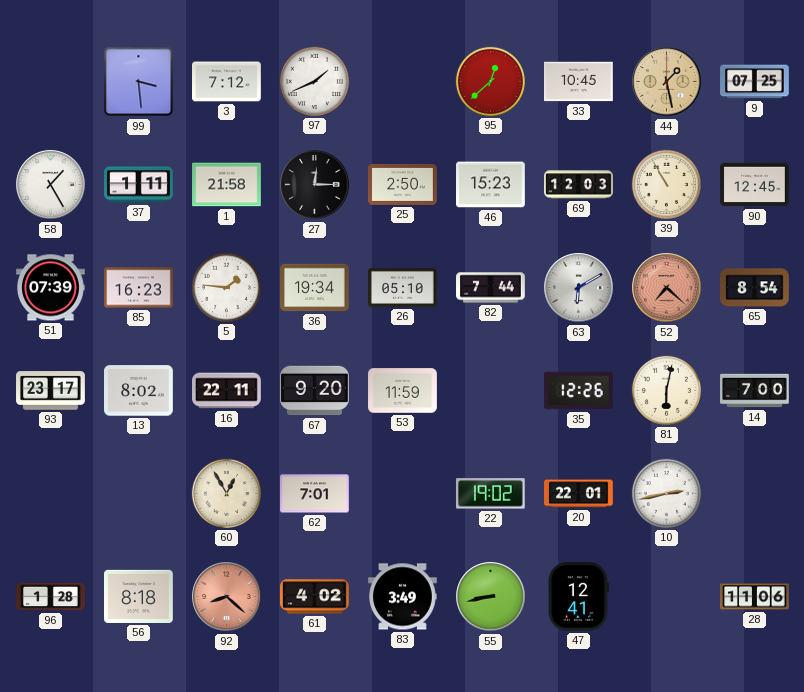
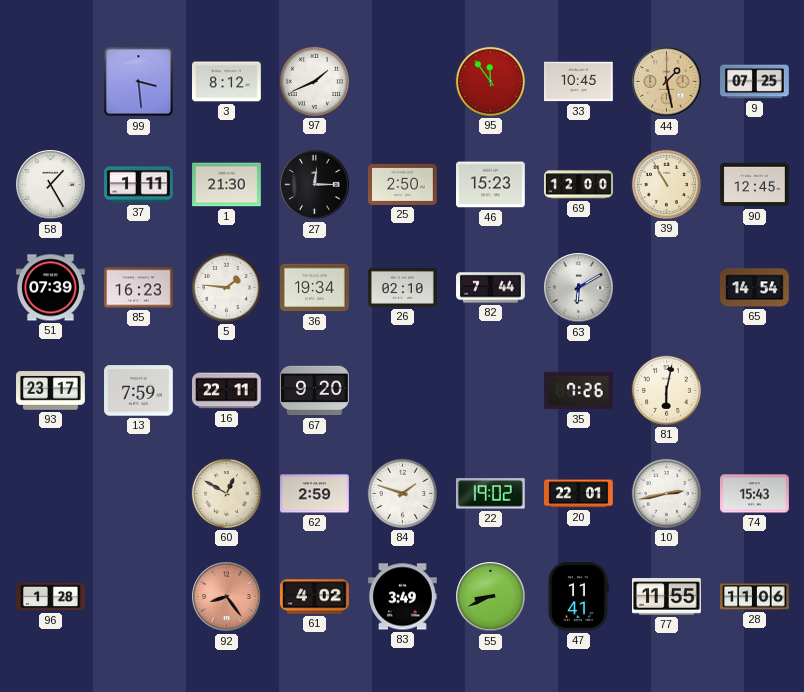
3: 7:12 -> 8:12 (227, 82)
95: 12:38 -> 11:54 (490, 81)
1: 21:58 -> 21:30 (227, 185)
69: 12:03 -> 12:00 (579, 185)
26: 05:10 -> 02:10 (403, 287)
52: 7:22 -> none (667, 288)
65: 8:54 -> 14:54 (755, 288)
13: 8:02 -> 7:59 (139, 391)
53: 11:59 -> none (403, 391)
35: 12:26 -> 7:26 (579, 391)
14: 7:00 -> none (755, 391)
60: 12:55 -> 12:50 (226, 493)
62: 7:01 -> 2:59 (315, 494)
84: none -> 1:48 (402, 493)
74: none -> 15:43 (755, 494)
56: 8:18 -> none (139, 596)
92: 8:22 -> 8:24 (227, 597)
55: 8:43 -> 8:41 (491, 597)
47: 12:41 -> 11:41 (579, 597)
77: none -> 11:55 (667, 597)
